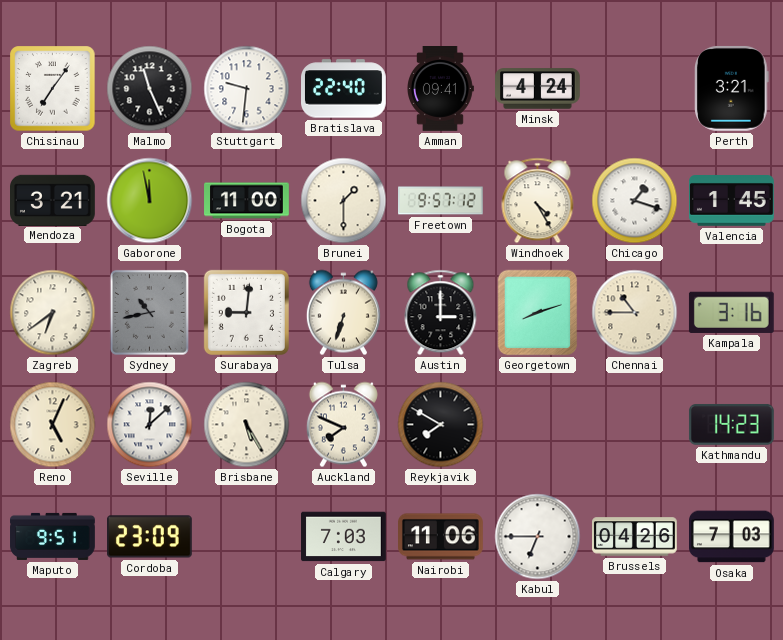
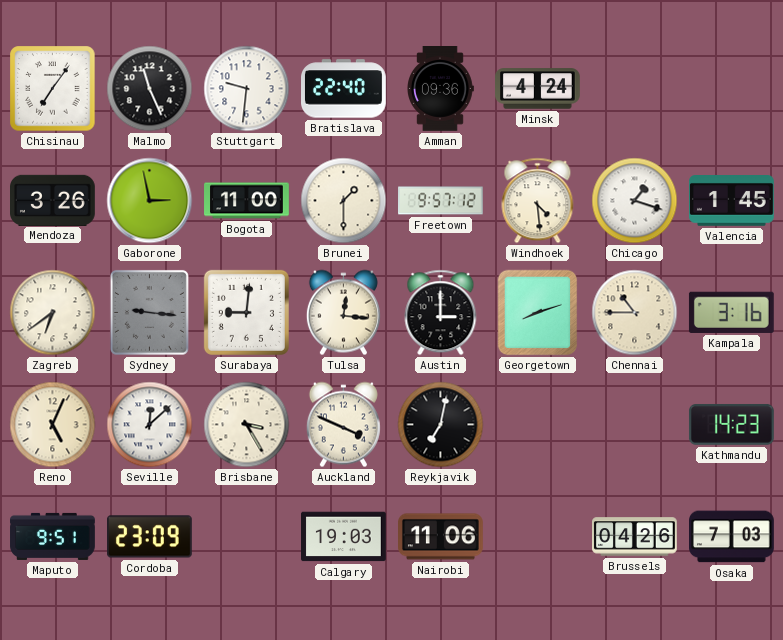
Amman: 09:41 -> 09:36 (441, 89)
Perth: 3:21 -> none (732, 89)
Mendoza: 3:21 -> 3:26 (53, 200)
Gaborone: 11:58 -> 2:58 (150, 201)
Windhoek: 4:25 -> 4:29 (538, 201)
Sydney: 10:43 -> 9:16 (149, 312)
Tulsa: 6:33 -> 12:16 (343, 313)
Brisbane: 5:25 -> 3:25 (247, 425)
Auckland: 7:49 -> 3:49 (343, 425)
Reykjavik: 7:50 -> 7:02 (441, 425)
Calgary: 7:03 -> 19:03 (344, 537)
Kabul: 6:45 -> none (538, 537)
